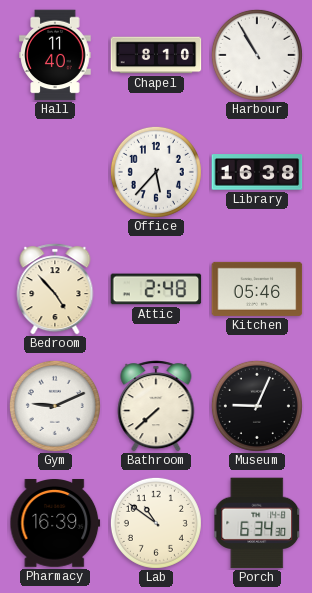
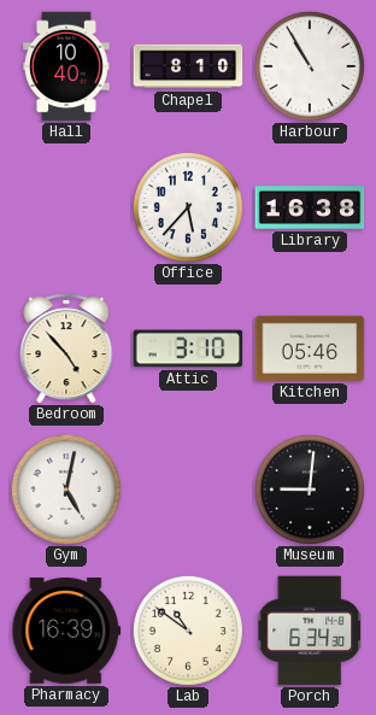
Hall: 11:40 -> 10:40 (66, 66)
Attic: 2:48 -> 3:10 (188, 348)
Gym: 9:11 -> 5:02 (66, 490)
Bathroom: 7:38 -> none (156, 406)
Museum: 9:04 -> 9:01 (310, 490)
